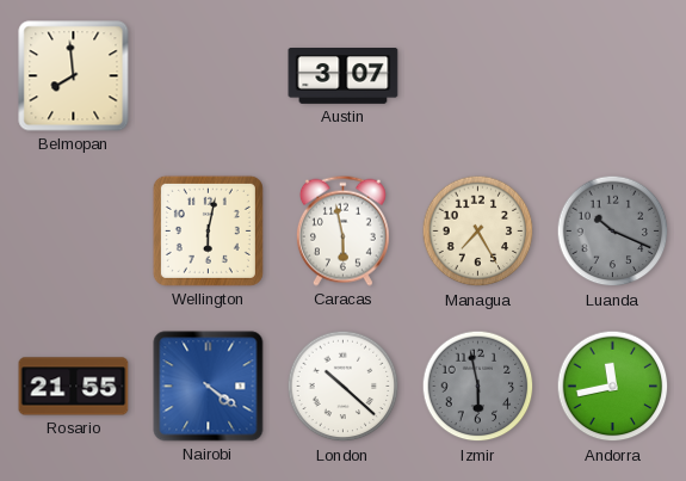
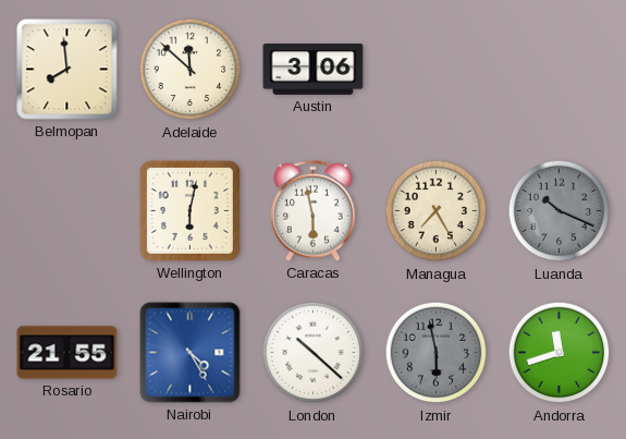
Adelaide: none -> 11:52 (191, 70)
Austin: 3:07 -> 3:06 (314, 70)
Nairobi: 4:21 -> 4:25 (191, 353)
Andorra: 11:43 -> 11:42 (560, 353)
